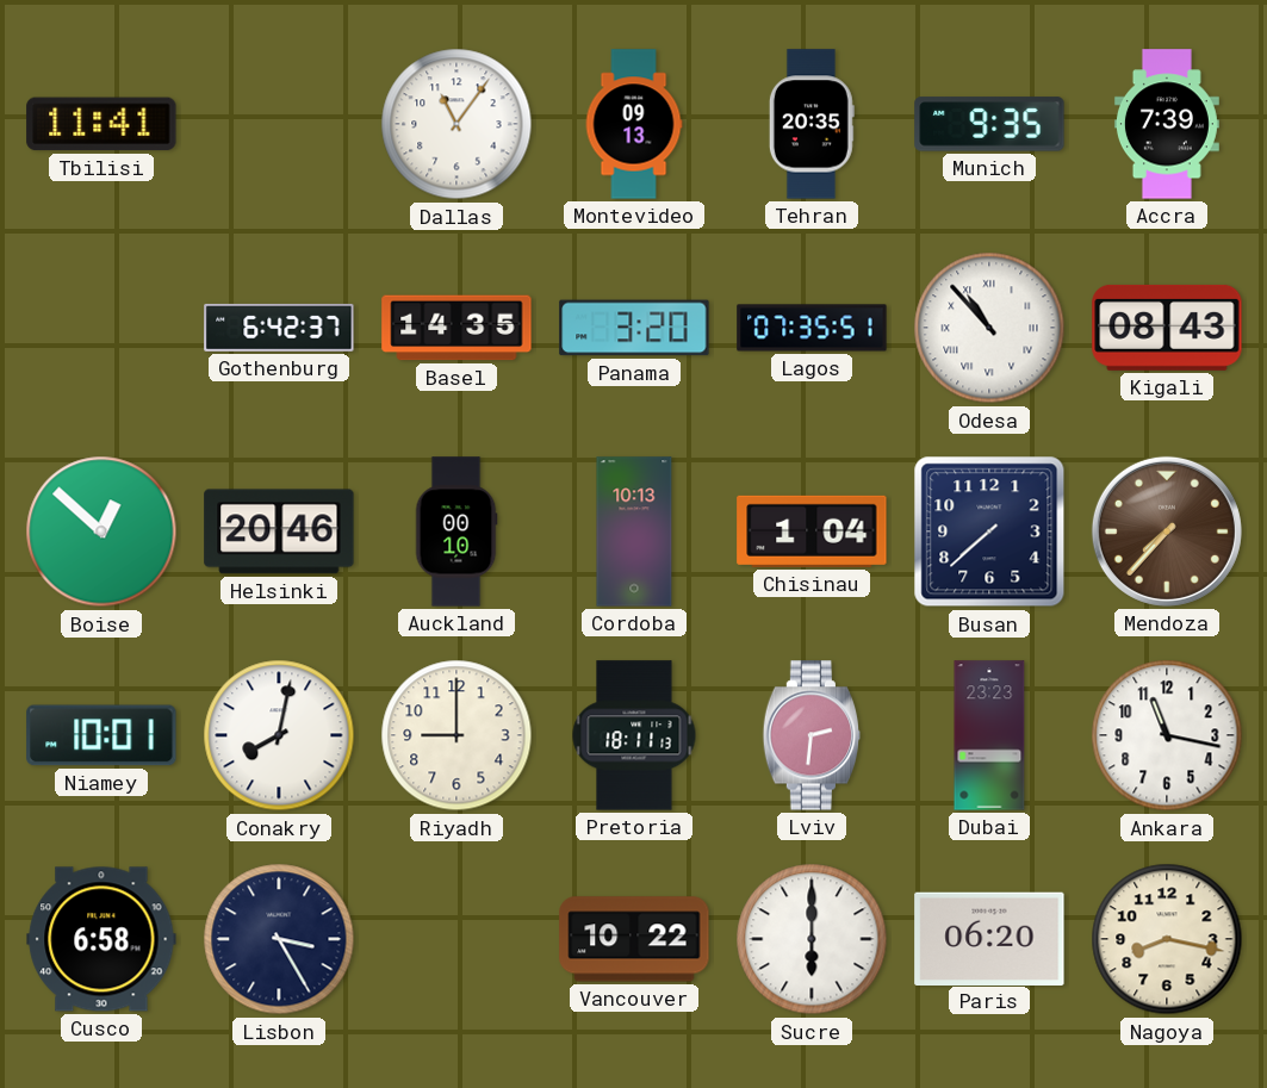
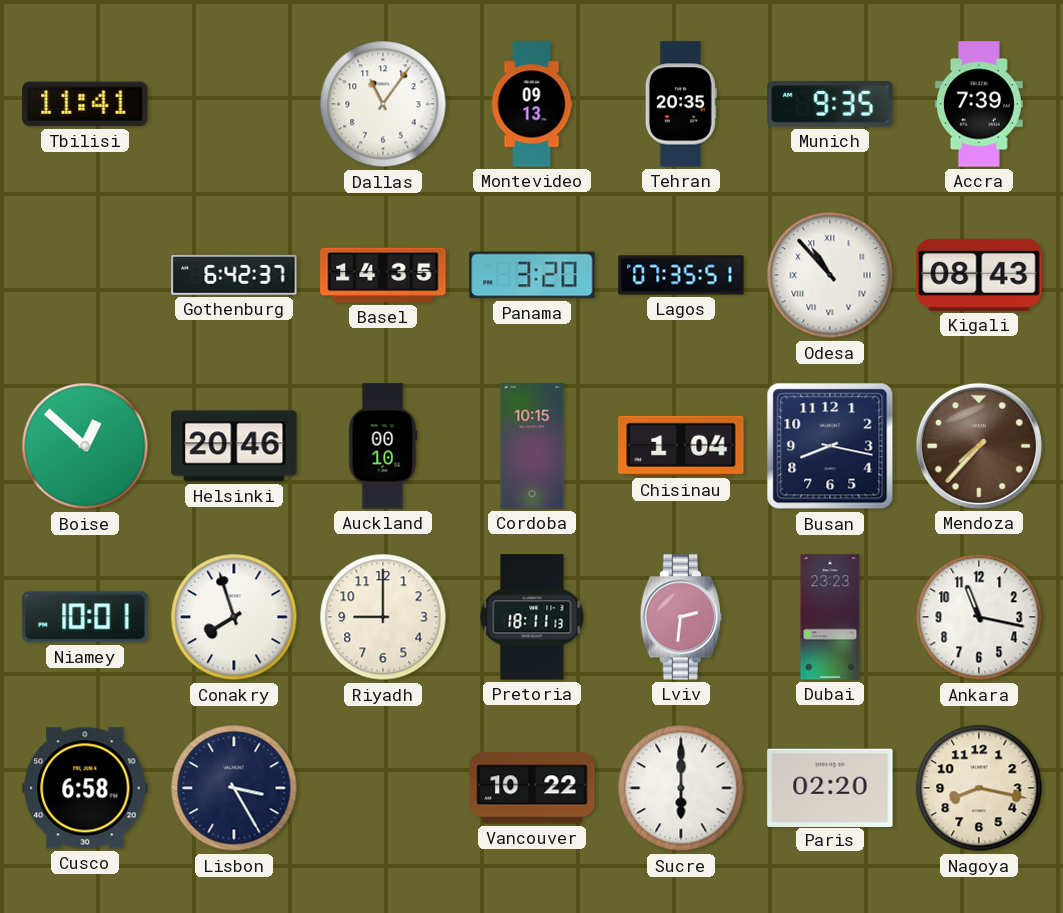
Cordoba: 10:13 -> 10:15 (532, 446)
Busan: 7:38 -> 8:17 (830, 446)
Conakry: 8:02 -> 7:57 (234, 617)
Paris: 06:20 -> 02:20 (830, 787)
